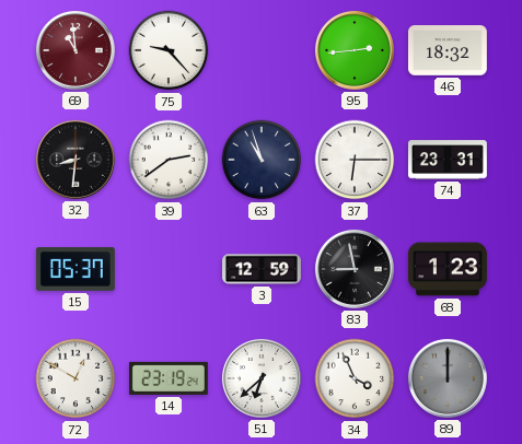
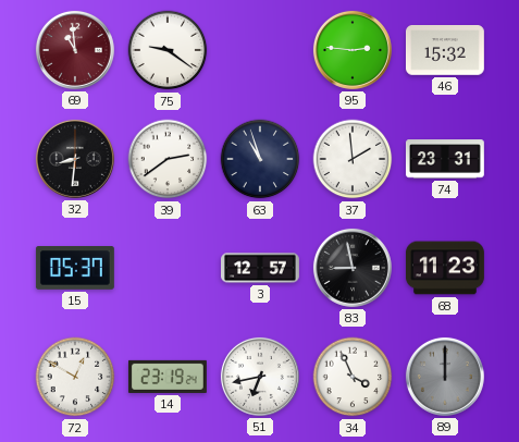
75: 9:23 -> 9:21 (168, 50)
95: 2:44 -> 2:46 (353, 50)
46: 18:32 -> 15:32 (445, 51)
37: 6:15 -> 1:59 (353, 159)
3: 12:59 -> 12:57 (261, 268)
68: 1:23 -> 11:23 (445, 268)
51: 6:38 -> 6:43 (260, 377)
